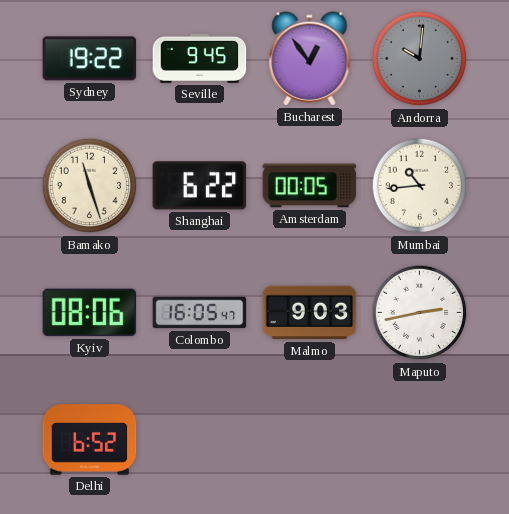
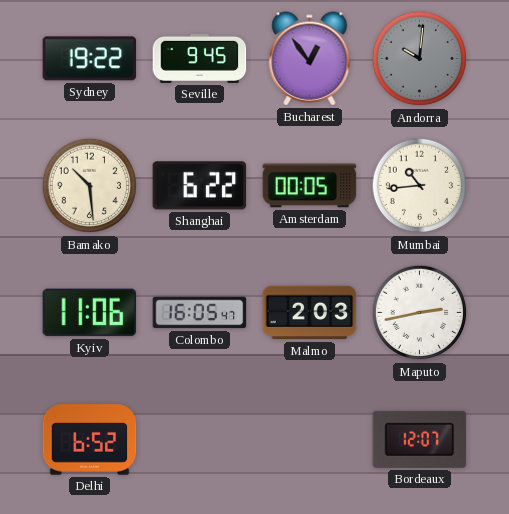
Bamako: 11:27 -> 10:29 (90, 186)
Kyiv: 08:06 -> 11:06 (90, 313)
Malmo: 9:03 -> 2:03 (310, 313)
Bordeaux: none -> 12:07 (420, 439)
